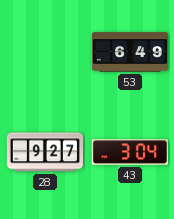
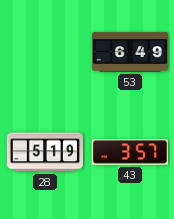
28: 9:27 -> 5:19 (45, 152)
43: 3:04 -> 3:57 (129, 152)
